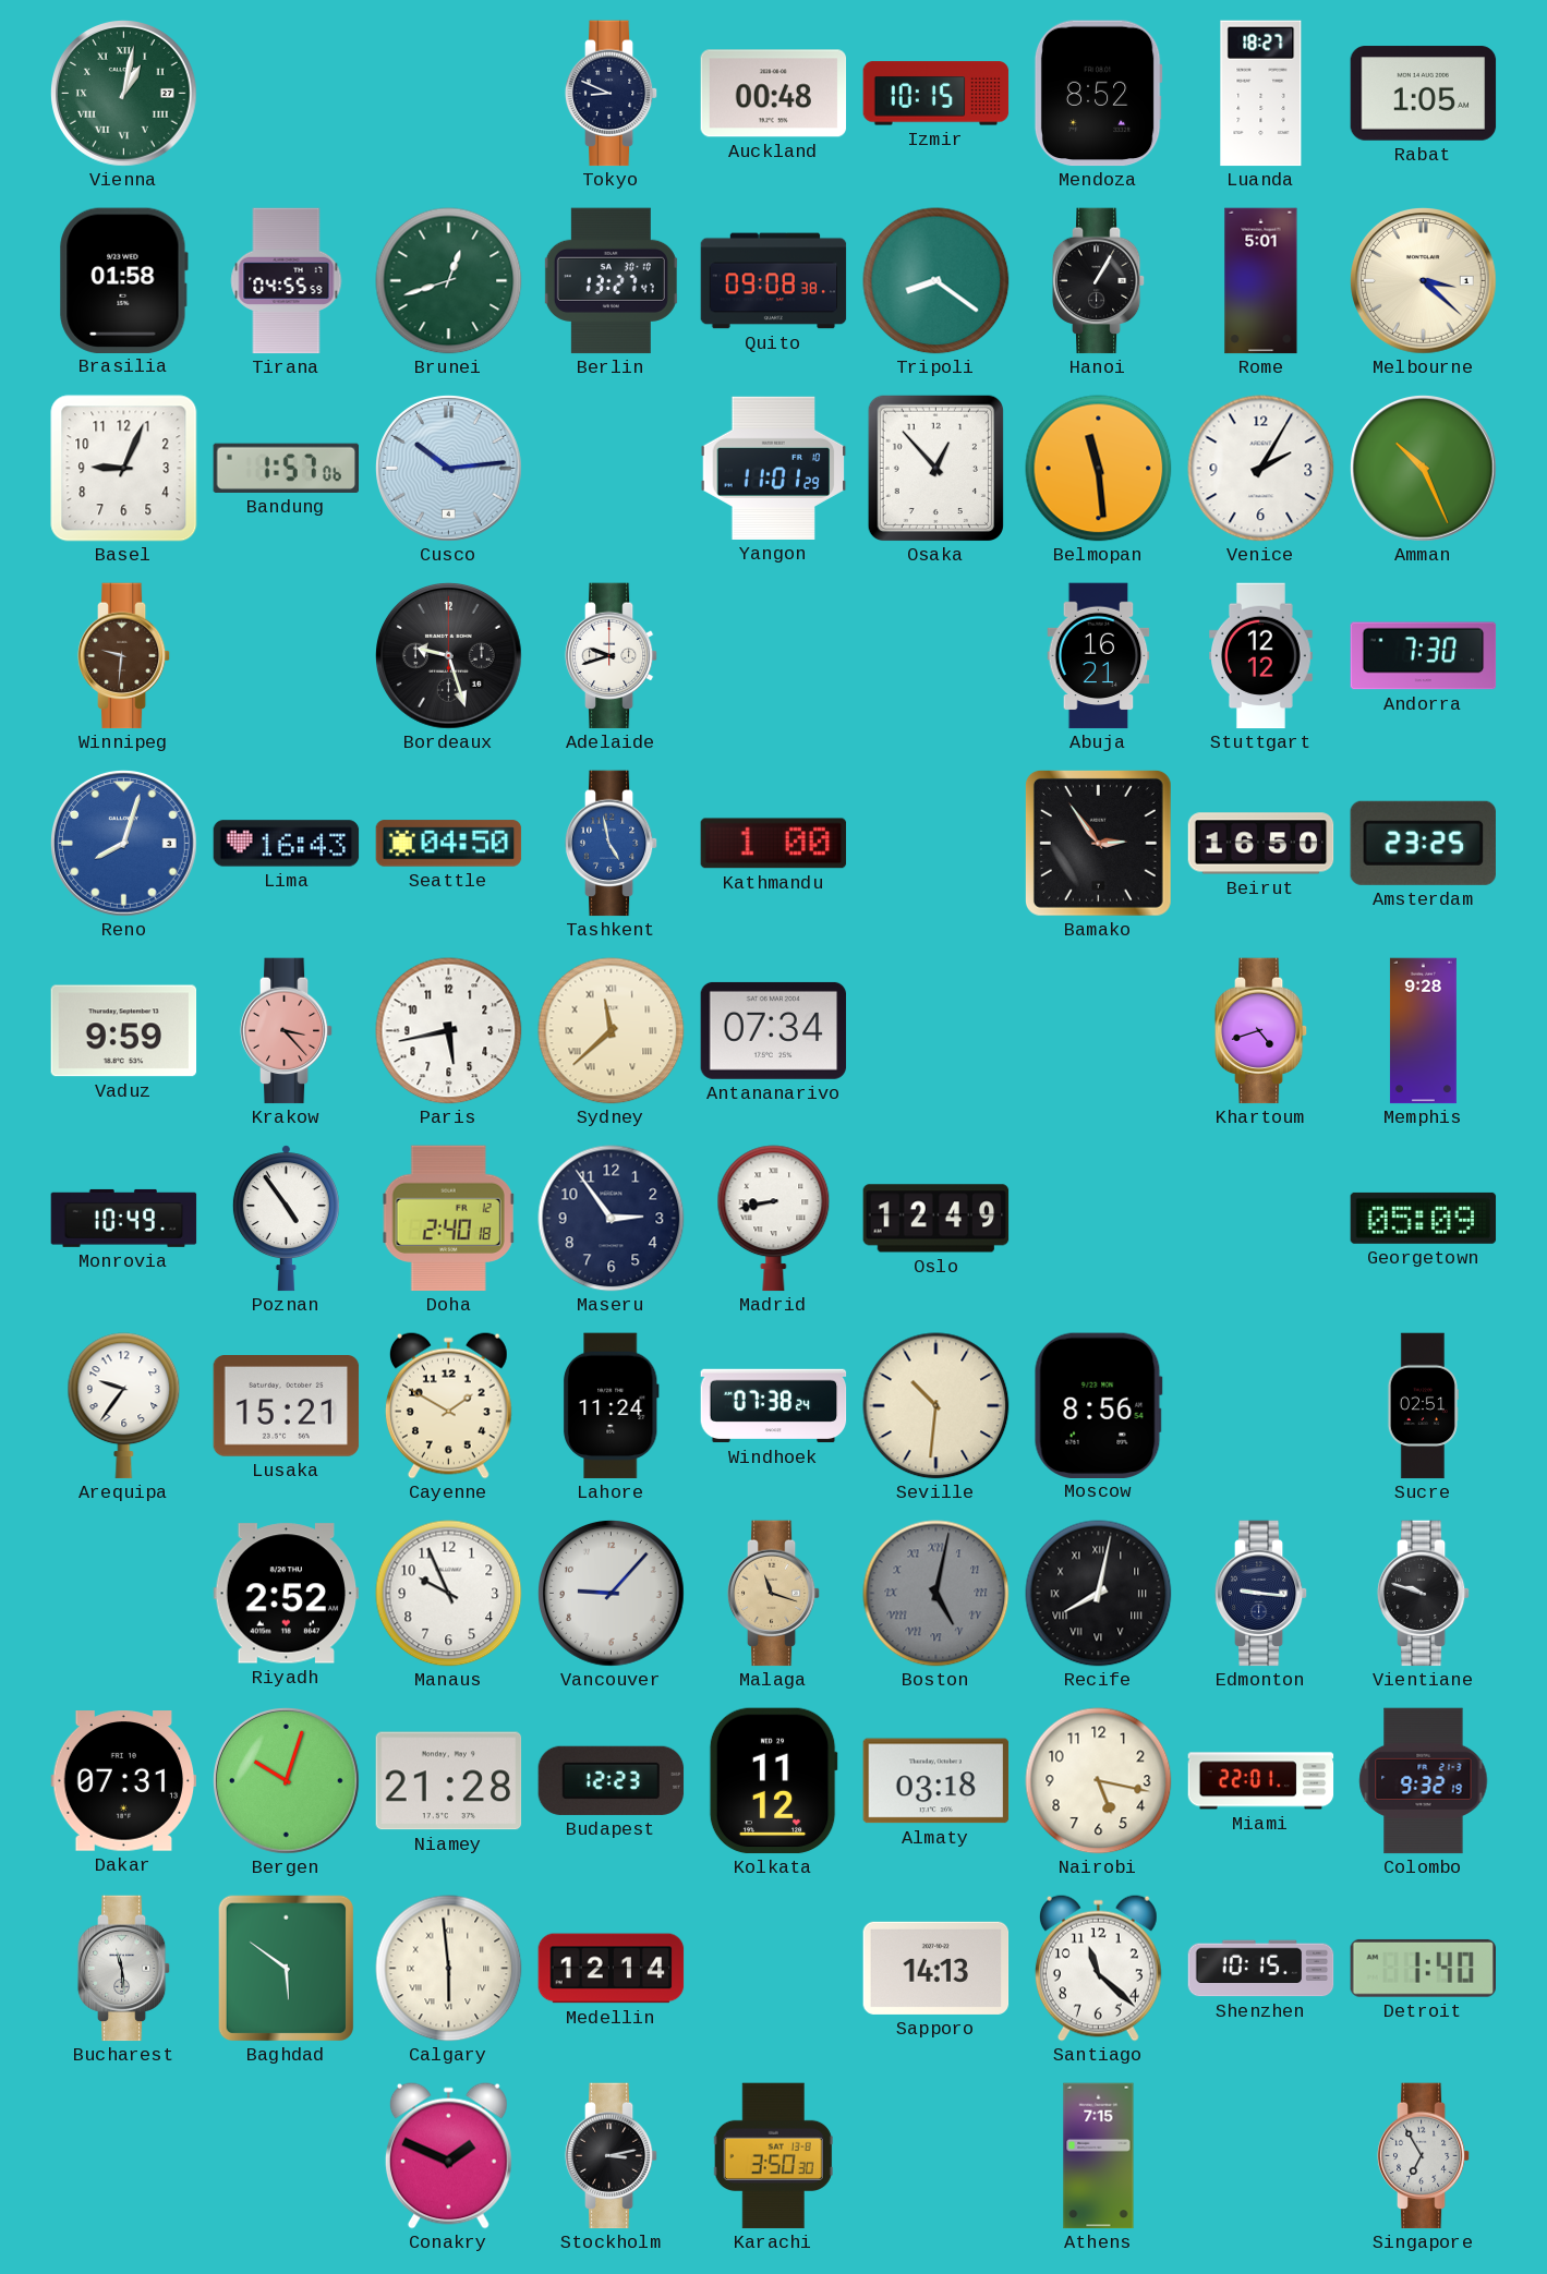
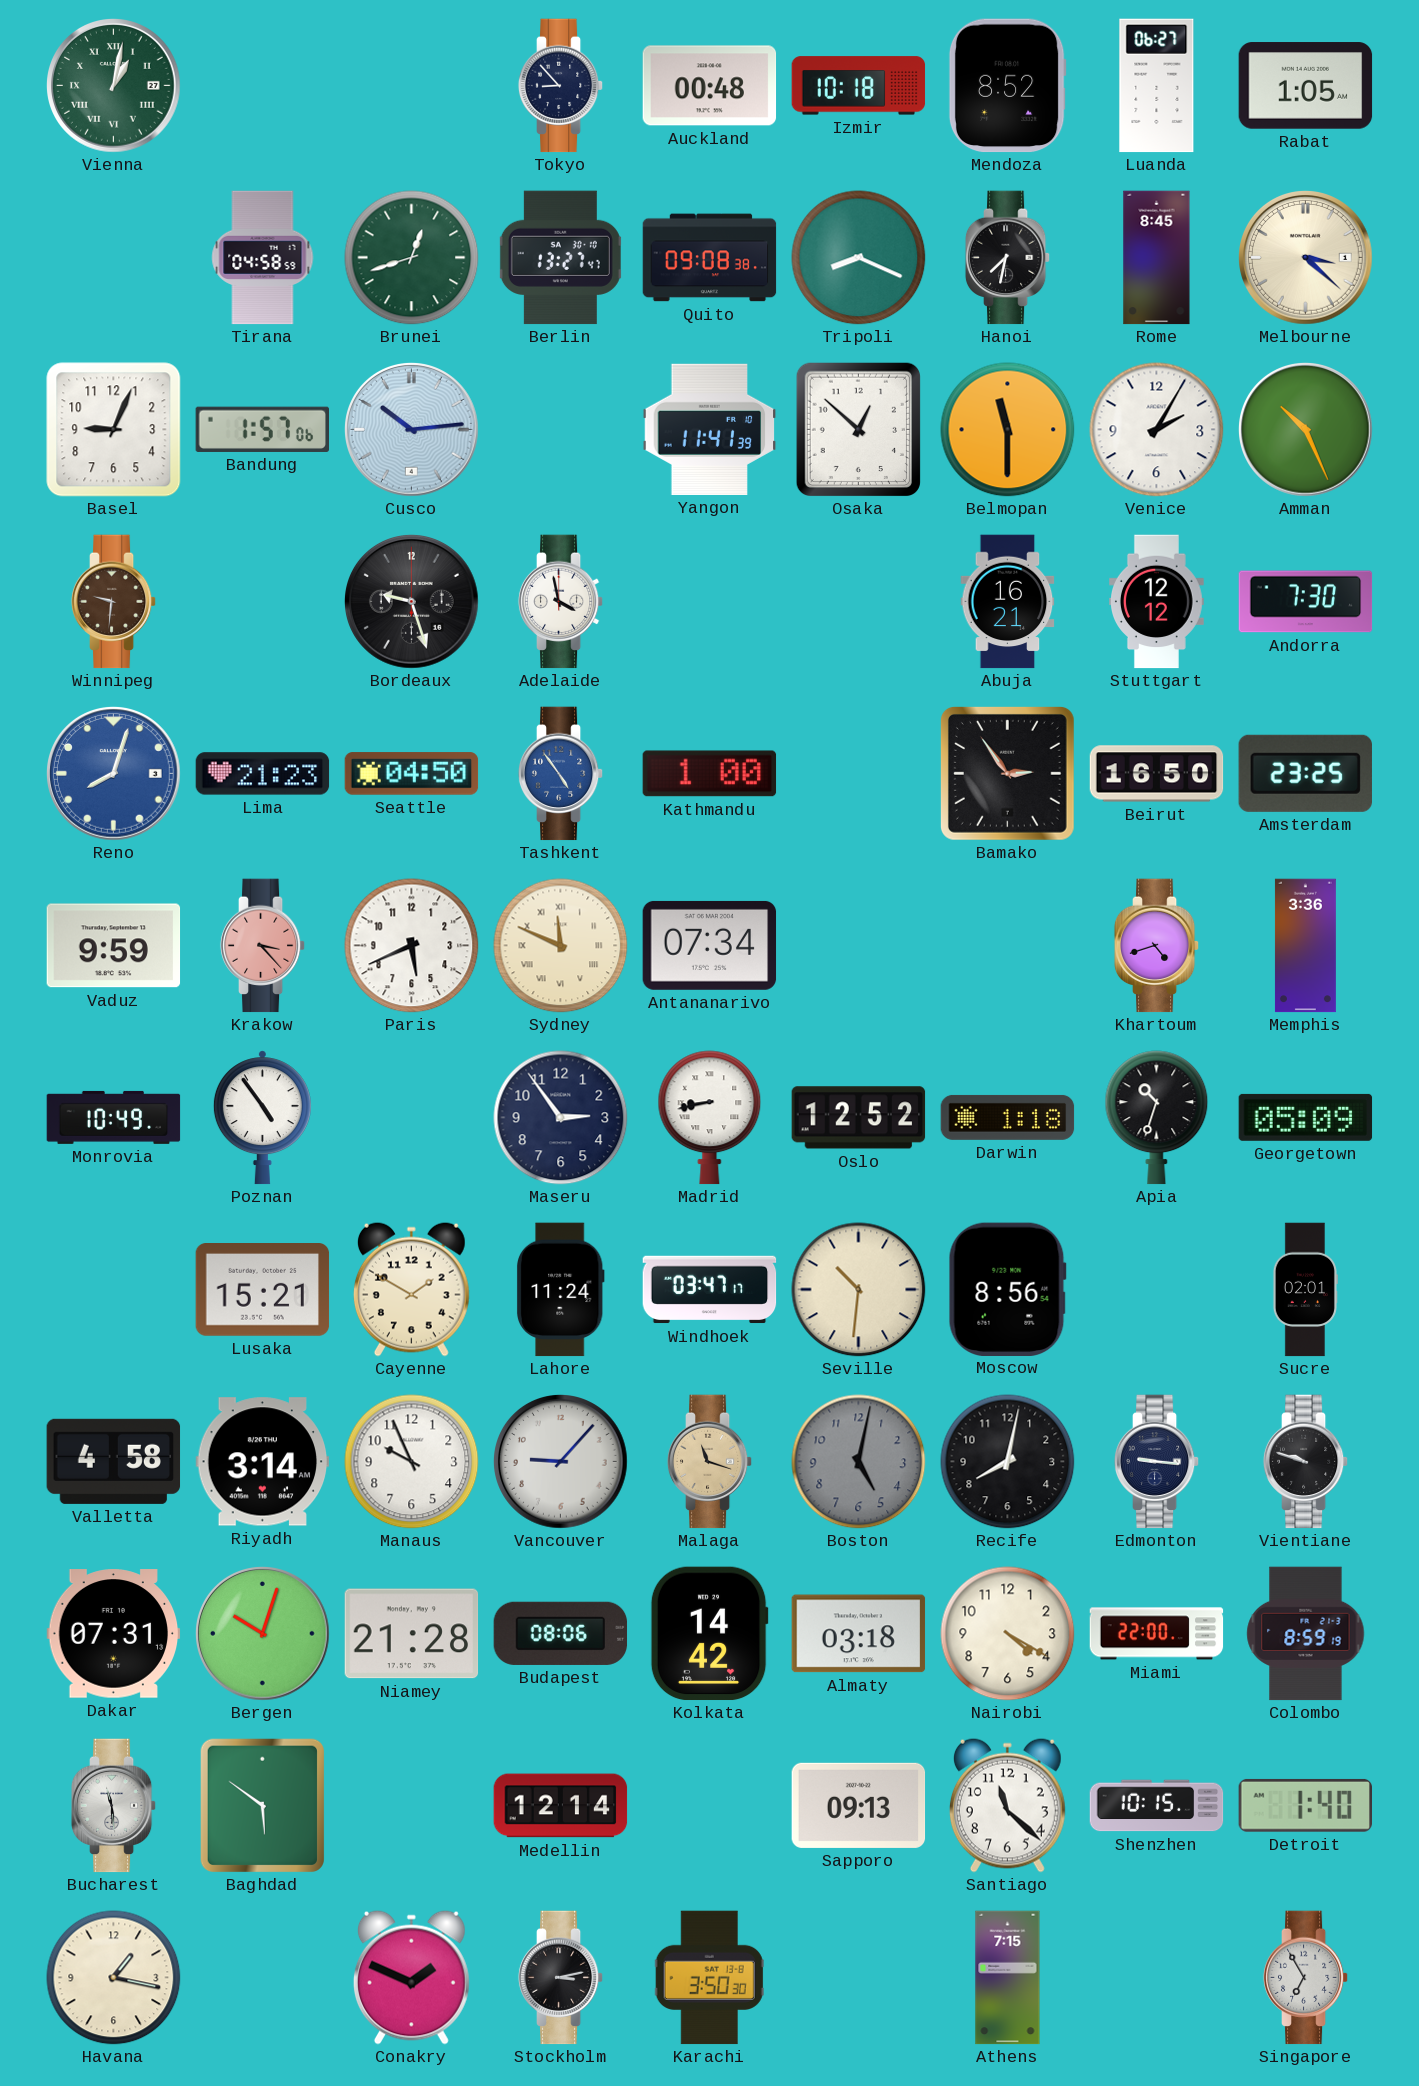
Tokyo: 8:49 -> 8:53 (561, 86)
Izmir: 10:15 -> 10:18 (859, 86)
Luanda: 18:27 -> 06:27 (1157, 86)
Brasilia: 01:58 -> none (123, 280)
Tirana: 04:55 -> 04:58 (263, 258)
Tripoli: 8:21 -> 8:19 (859, 258)
Hanoi: 1:05 -> 7:32 (1008, 258)
Rome: 5:01 -> 8:45 (1157, 258)
Yangon: 11:01 -> 11:41 (710, 429)
Osaka: 12:53 -> 12:52 (858, 429)
Belmopan: 11:29 -> 11:30 (1008, 430)
Adelaide: 9:42 -> 3:58 (561, 602)
Lima: 16:43 -> 21:23 (263, 774)
Tashkent: 4:58 -> 4:54 (561, 774)
Paris: 5:43 -> 5:41 (412, 946)
Sydney: 11:38 -> 11:49 (561, 946)
Memphis: 9:28 -> 3:36 (1305, 946)
Doha: 2:40 -> none (449, 1219)
Oslo: 12:49 -> 12:52 (859, 1118)
Darwin: none -> 1:18 (1008, 1117)
Apia: none -> 10:33 (1157, 1118)
Arequipa: 9:36 -> none (124, 1406)
Windhoek: 07:38 -> 03:47 (710, 1290)
Sucre: 02:51 -> 02:01 (1305, 1290)
Valletta: none -> 4:58 (114, 1461)
Riyadh: 2:52 -> 3:14 (263, 1462)
Boston numerals: Roman -> Arabic (859, 1462)
Recife numerals: Roman -> Arabic (1008, 1462)
Budapest: 12:23 -> 08:06 (561, 1633)
Kolkata: 11:12 -> 14:42 (709, 1634)
Nairobi: 5:17 -> 4:20 (1008, 1634)
Miami: 22:01 -> 22:00 (1157, 1634)
Colombo: 9:32 -> 8:59 (1306, 1634)
Calgary: 5:59 -> none (449, 1969)
Sapporo: 14:13 -> 09:13 (859, 1805)
Havana: none -> 1:17 (114, 1978)
